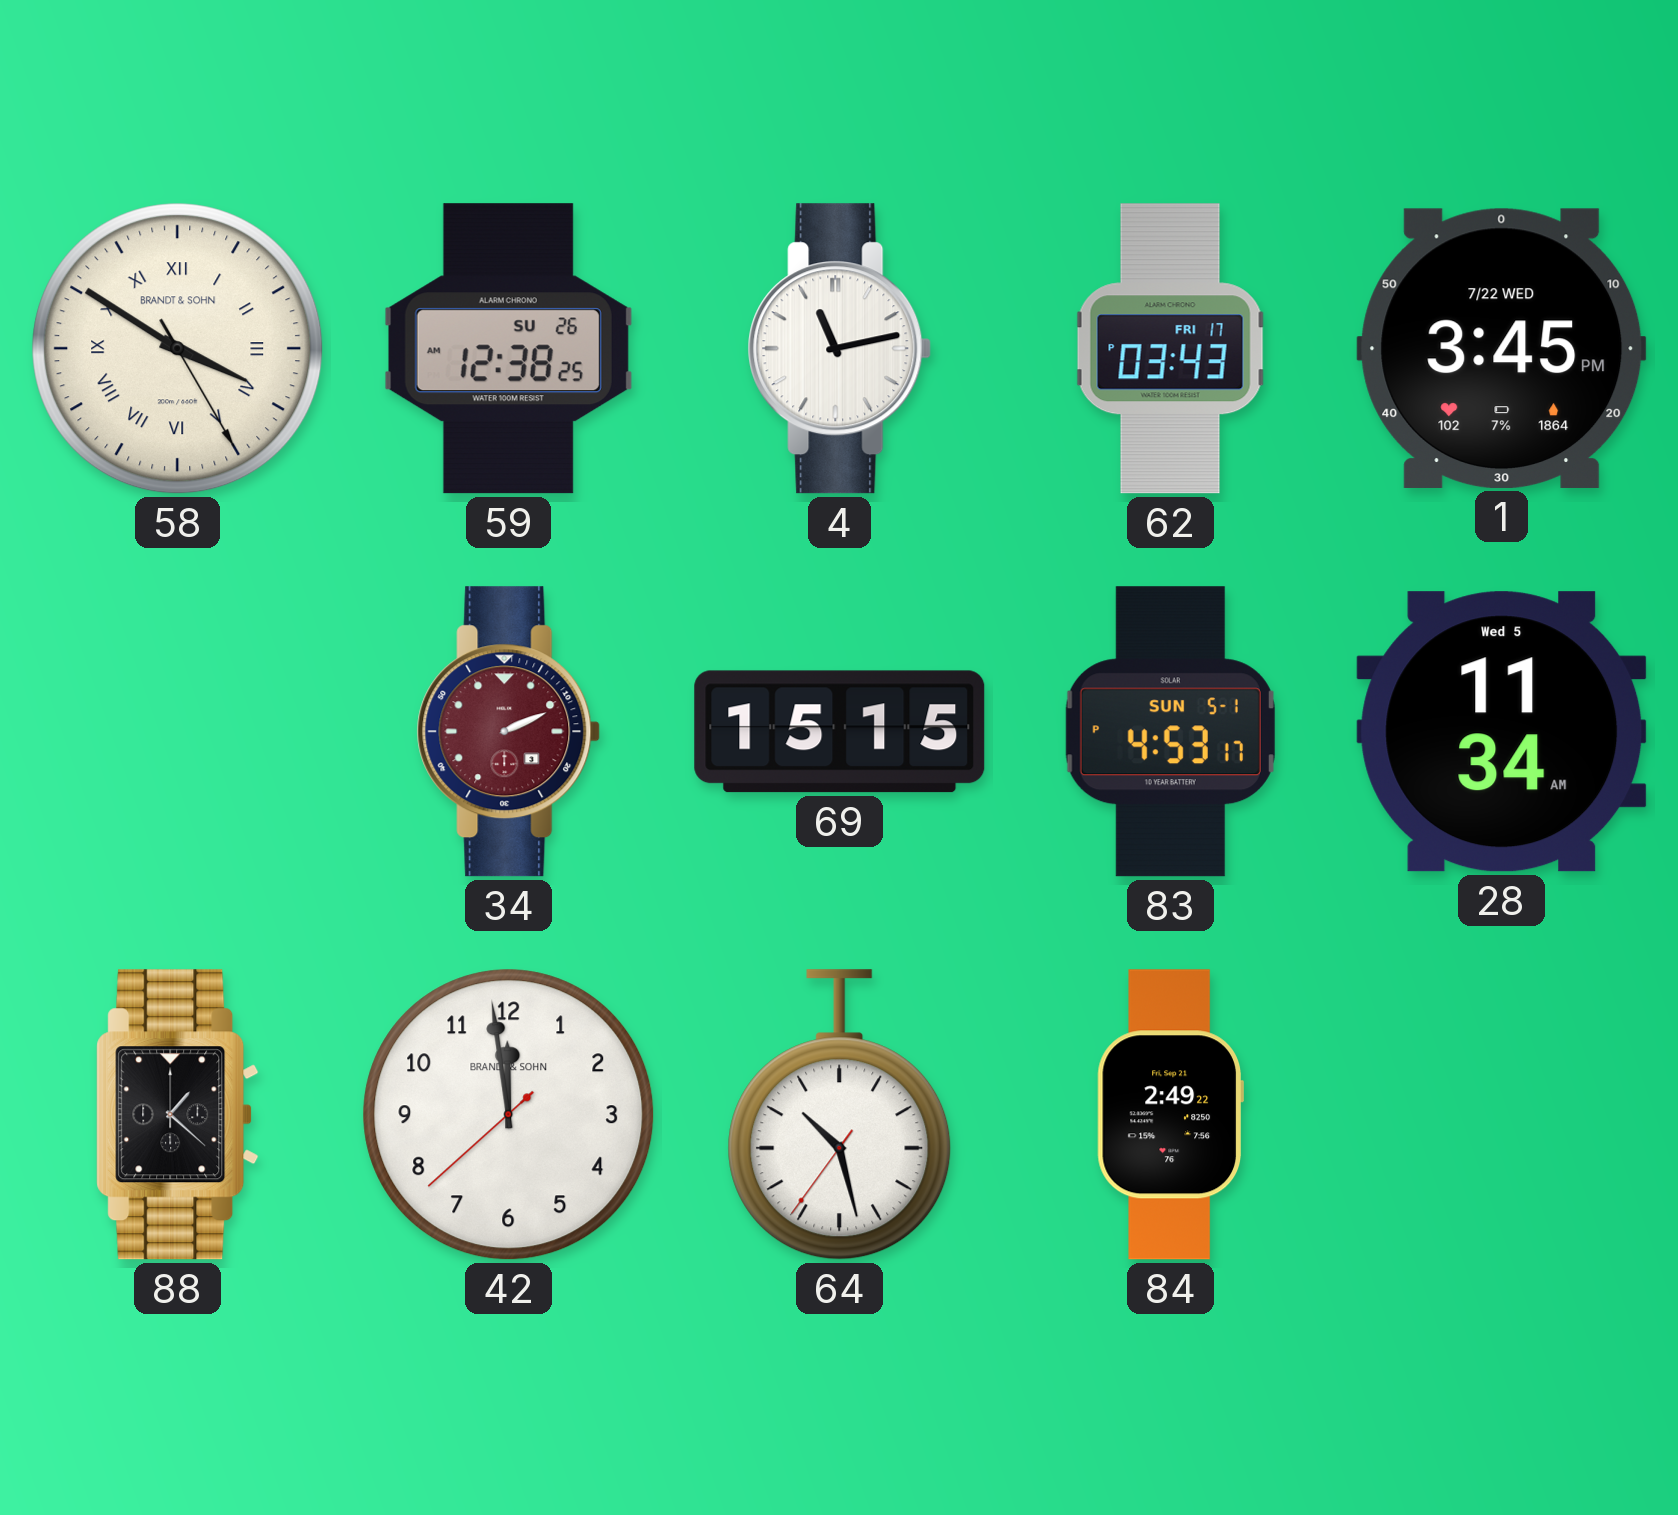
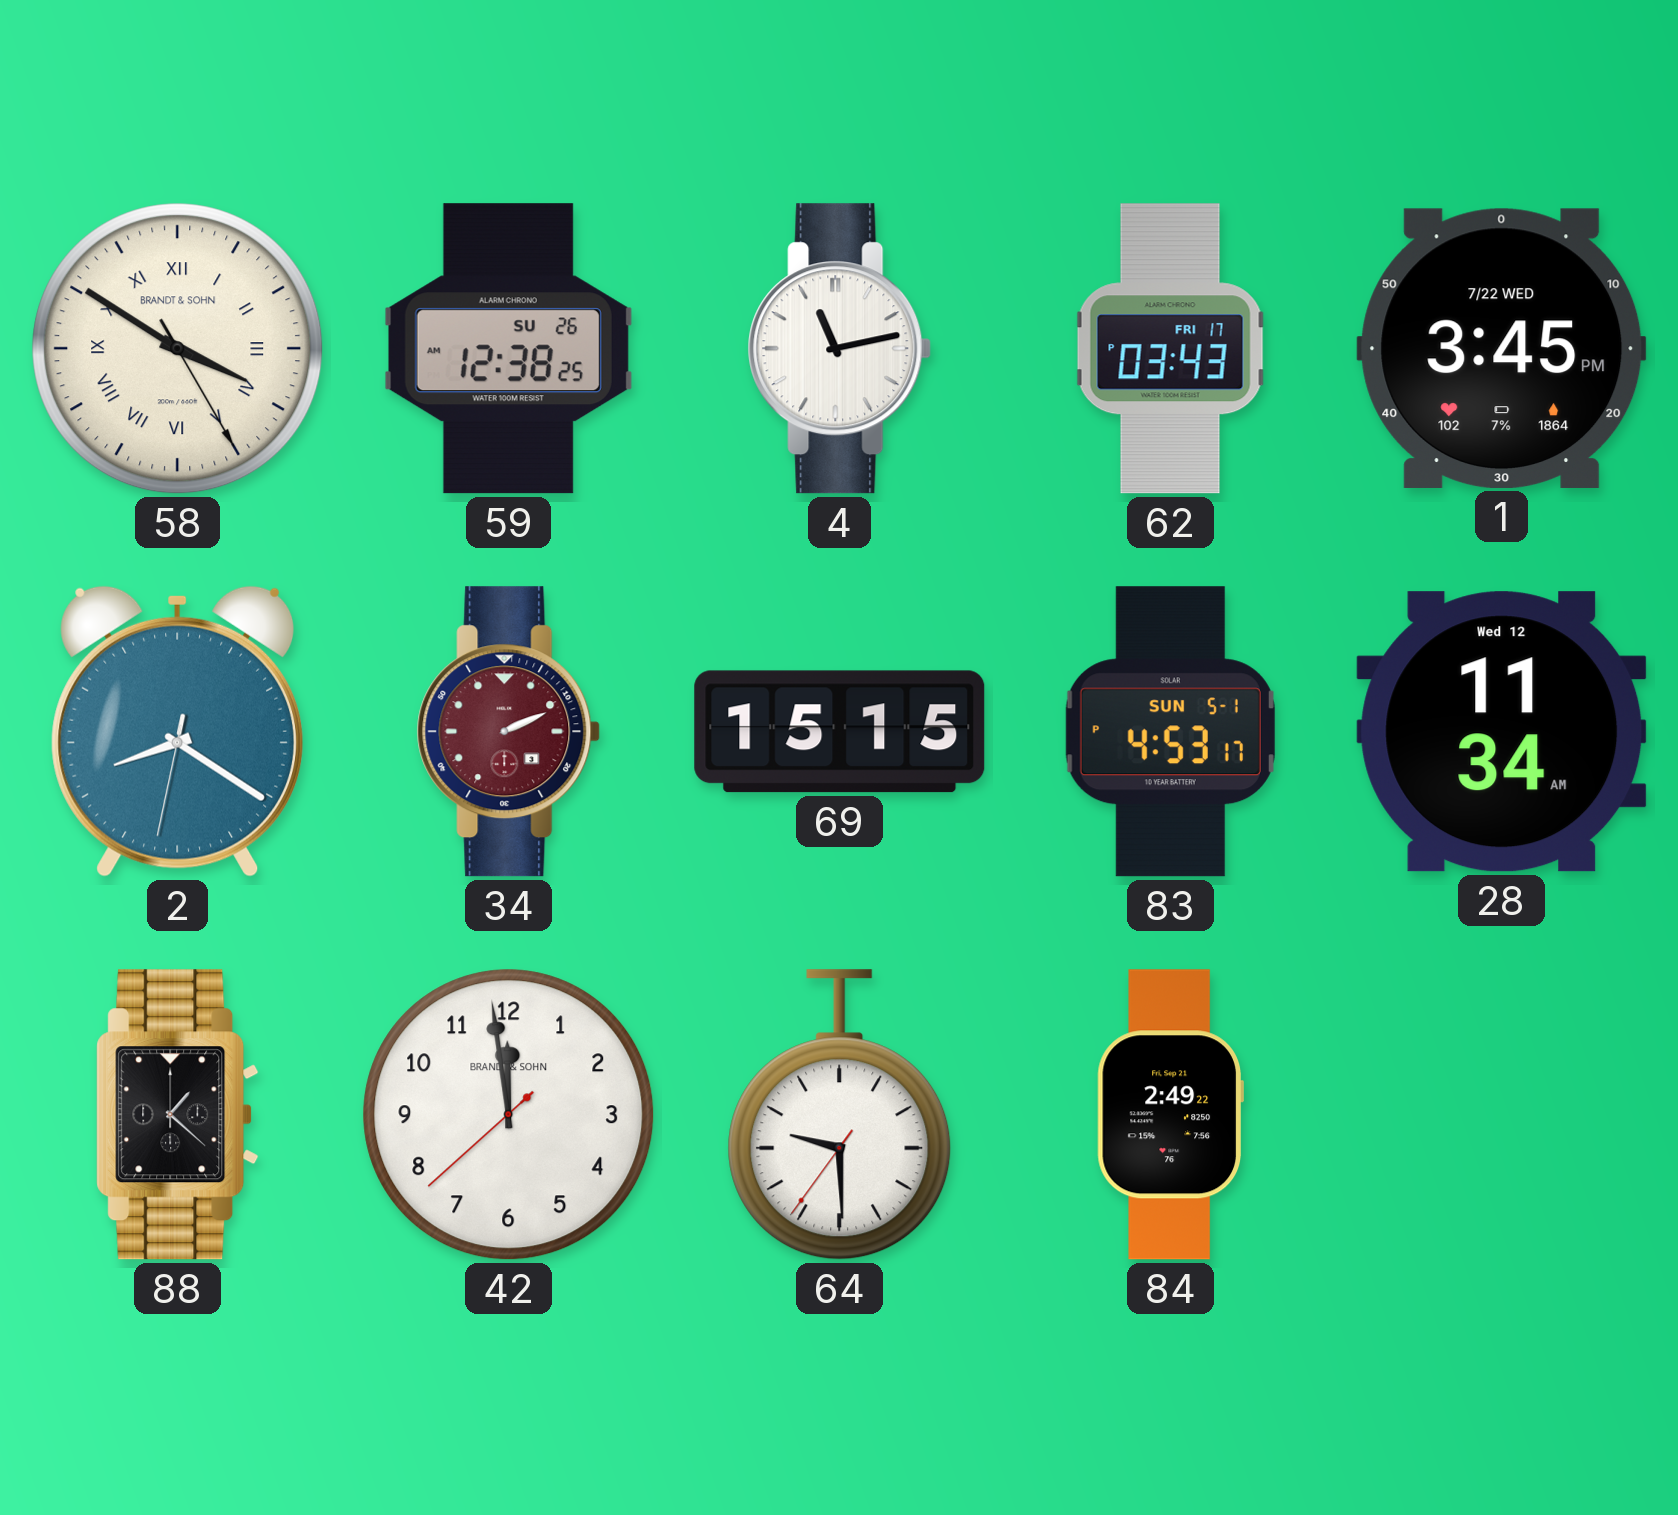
2: none -> 8:20 (178, 731)
28 date: Wed 5 -> Wed 12 (1502, 732)
64: 10:27 -> 9:29 (840, 1115)
